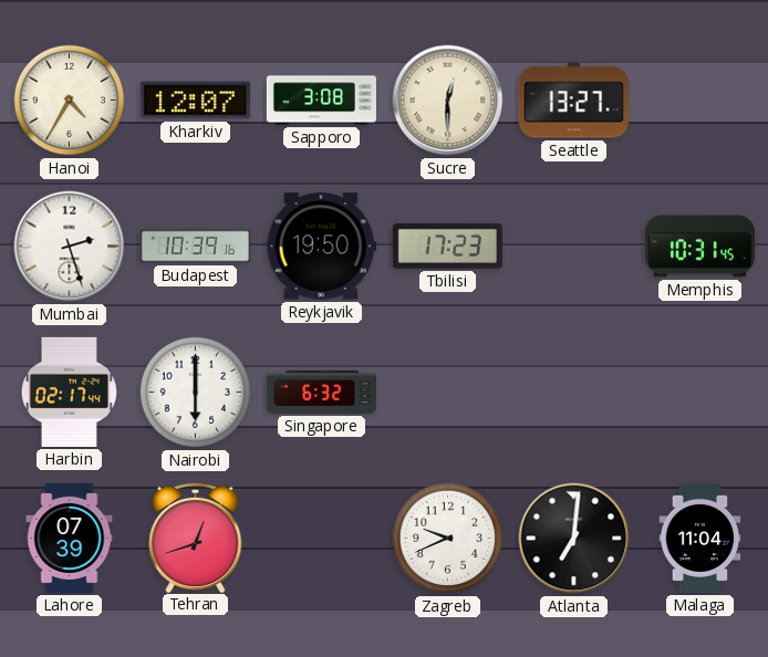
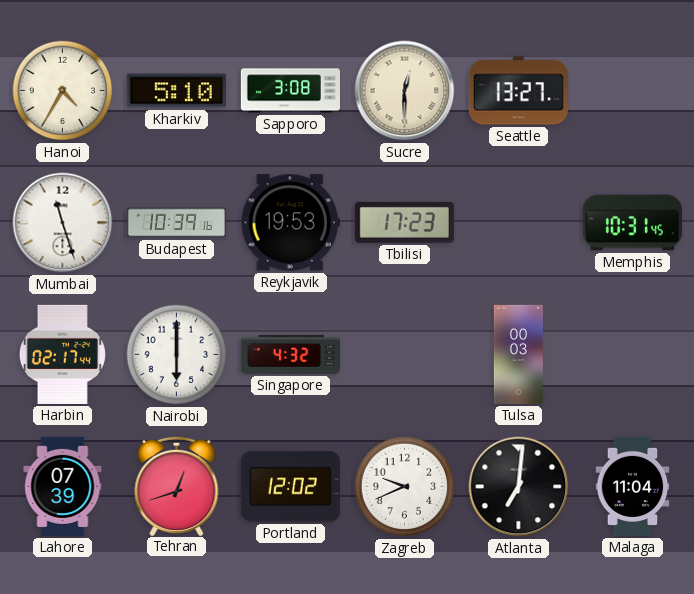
Kharkiv: 12:07 -> 5:10 (176, 91)
Mumbai: 2:27 -> 11:27 (63, 223)
Reykjavik: 19:50 -> 19:53 (290, 223)
Singapore: 6:32 -> 4:32 (290, 354)
Tulsa: none -> 00:03 (518, 354)
Portland: none -> 12:02 (290, 487)
